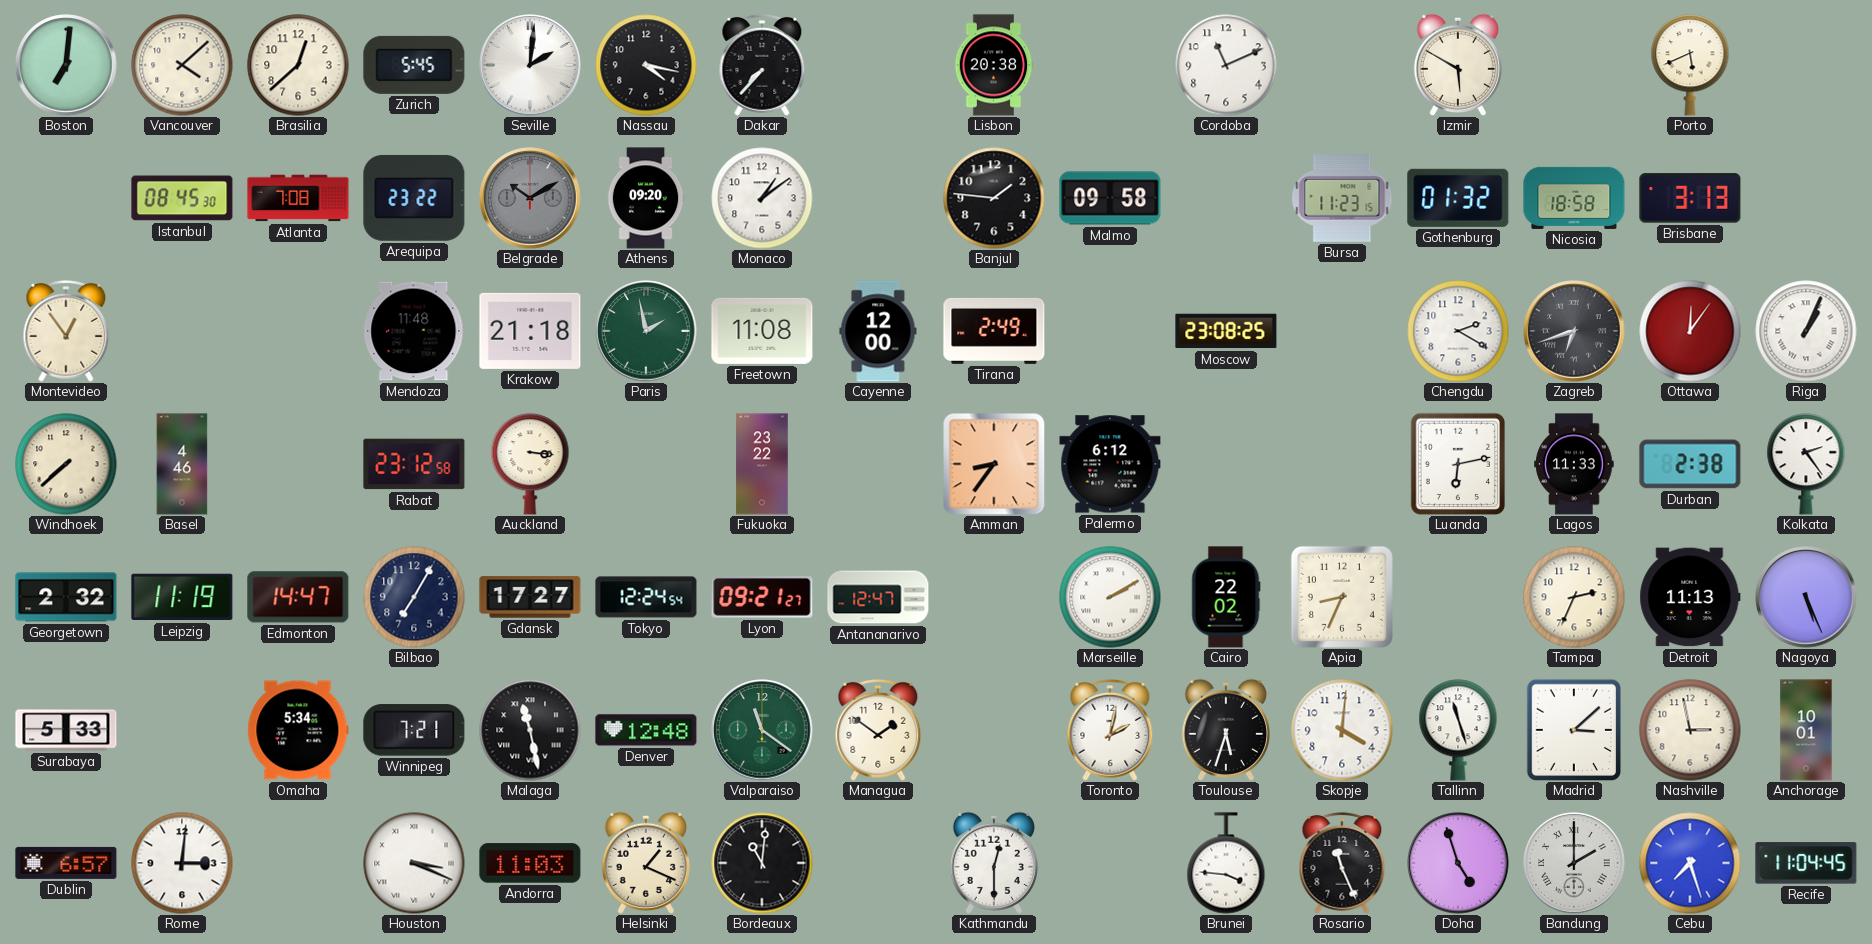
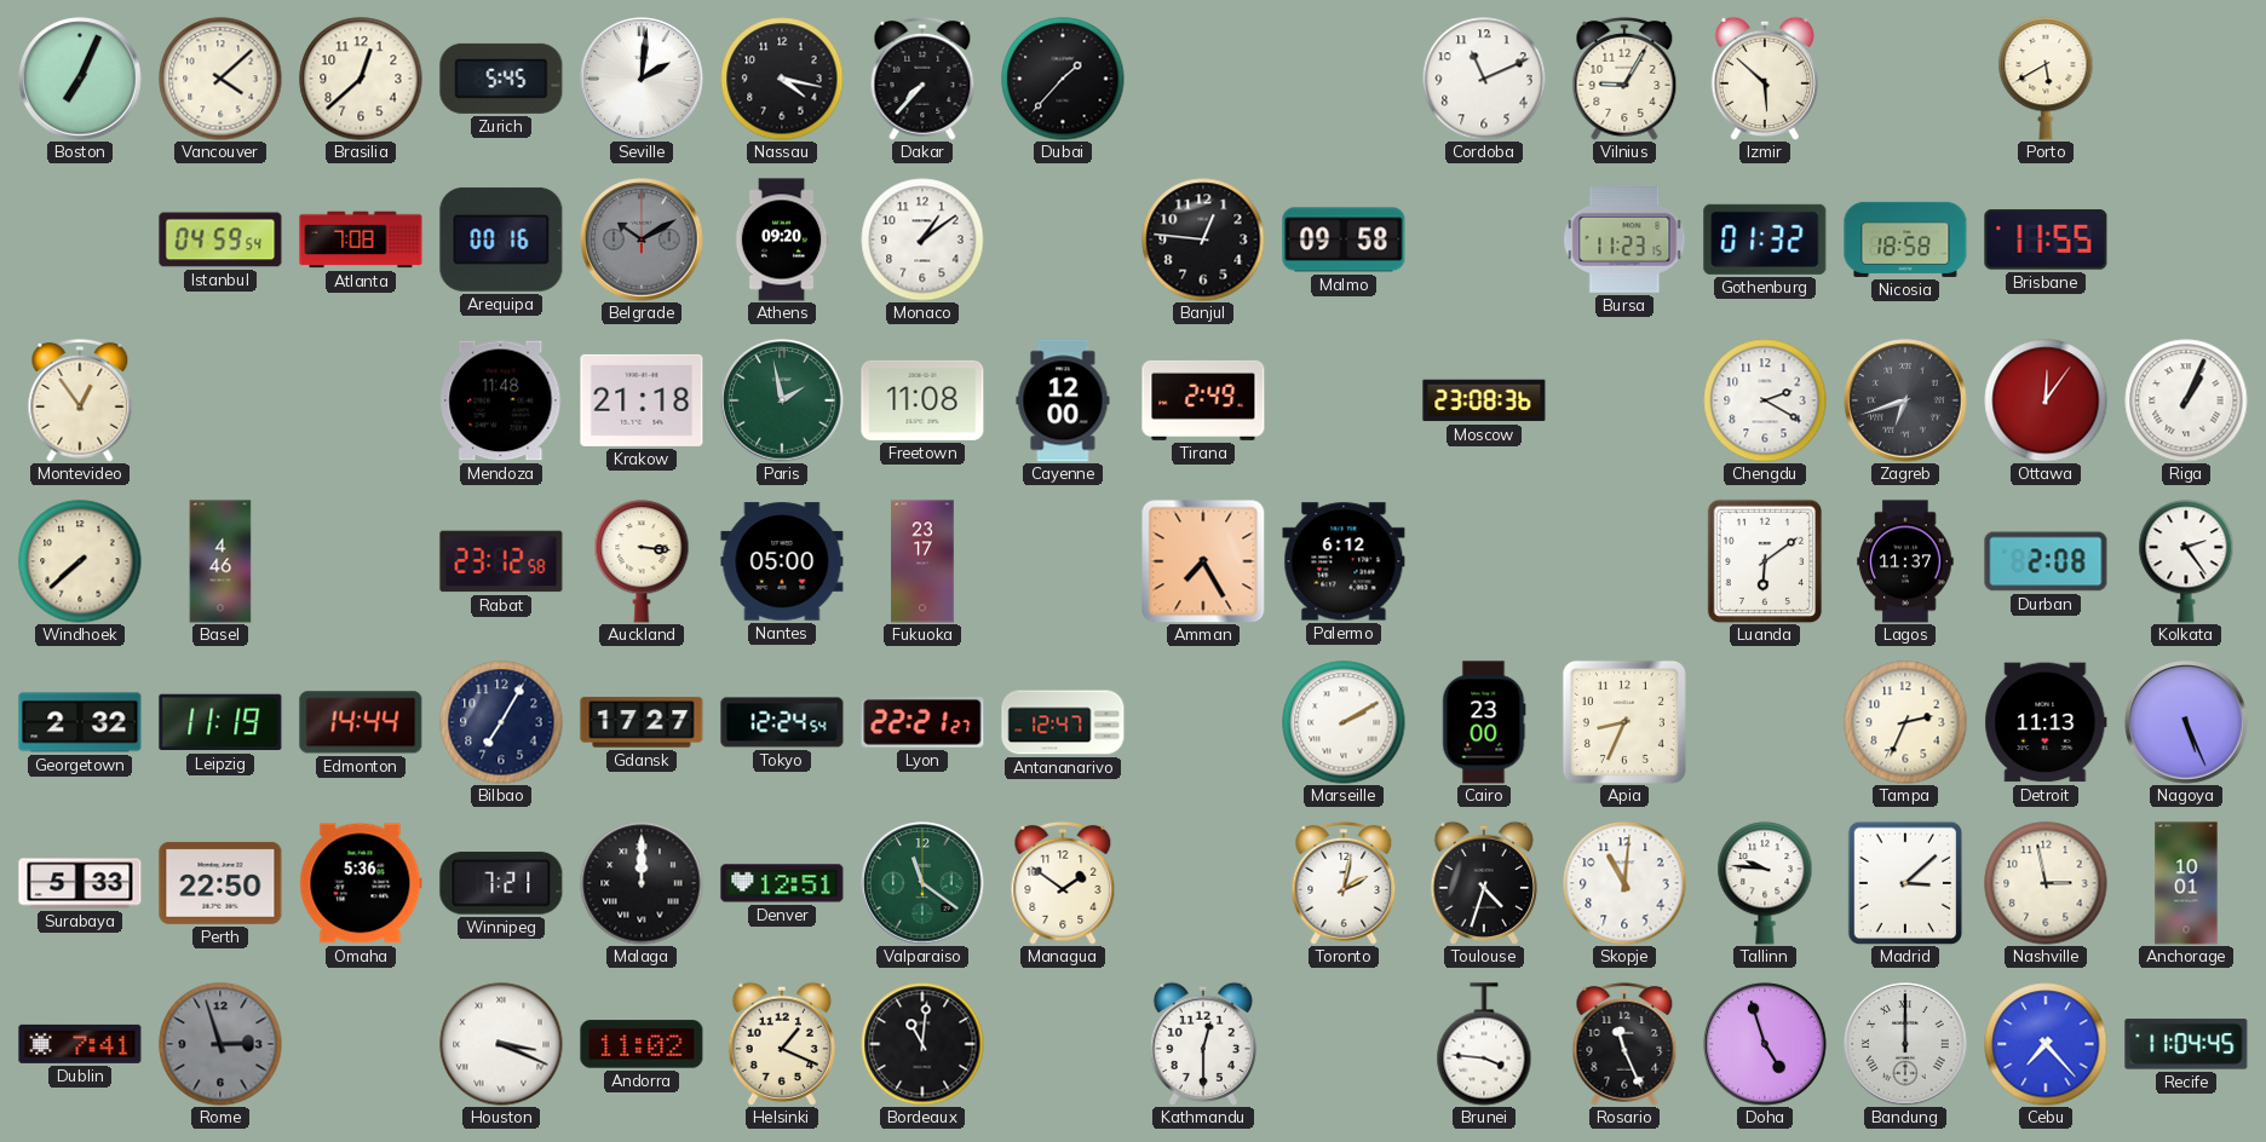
Boston: 7:01 -> 7:04 (80, 79)
Dubai: none -> 1:37 (1063, 79)
Lisbon: 20:38 -> none (994, 65)
Vilnius: none -> 9:05 (1624, 79)
Izmir: 5:50 -> 5:52 (1765, 77)
Porto: 5:41 -> 5:40 (2046, 79)
Istanbul: 08:45 -> 04:59 (220, 240)
Arequipa: 23:22 -> 00:16 (501, 240)
Banjul: 1:46 -> 12:46 (1203, 240)
Brisbane: 3:13 -> 11:55 (2046, 240)
Moscow: 23:08:25 -> 23:08:36 (1484, 400)
Nantes: none -> 05:00 (782, 561)
Fukuoka: 23:22 -> 23:17 (922, 561)
Amman: 8:36 -> 7:25 (1203, 561)
Luanda: 6:13 -> 6:09 (1765, 561)
Lagos: 11:33 -> 11:37 (1905, 561)
Durban: 2:38 -> 2:08 (2046, 561)
Edmonton: 14:47 -> 14:44 (361, 722)
Lyon: 09:21 -> 22:21 (922, 723)
Cairo: 22:02 -> 23:00 (1484, 722)
Perth: none -> 22:50 (220, 883)
Omaha: 5:34 -> 5:36 (361, 883)
Malaga: 11:28 -> 12:00 (642, 883)
Denver: 12:48 -> 12:51 (782, 883)
Toulouse: 5:33 -> 4:33 (1484, 882)
Skopje: 4:01 -> 11:01 (1624, 883)
Tallinn: 11:27 -> 9:46 (1765, 883)
Dublin: 6:57 -> 7:41 (80, 1044)
Rome: 3:01 -> 2:57 (220, 1044)
Rome dial: white -> grey (220, 1044)
Andorra: 11:03 -> 11:02 (642, 1044)
Bandung: 2:00 -> 12:00 (1905, 1044)
Cebu: 7:27 -> 7:23 (2046, 1044)
